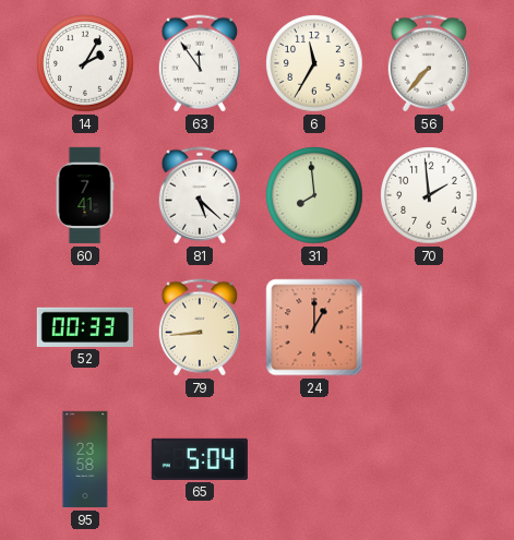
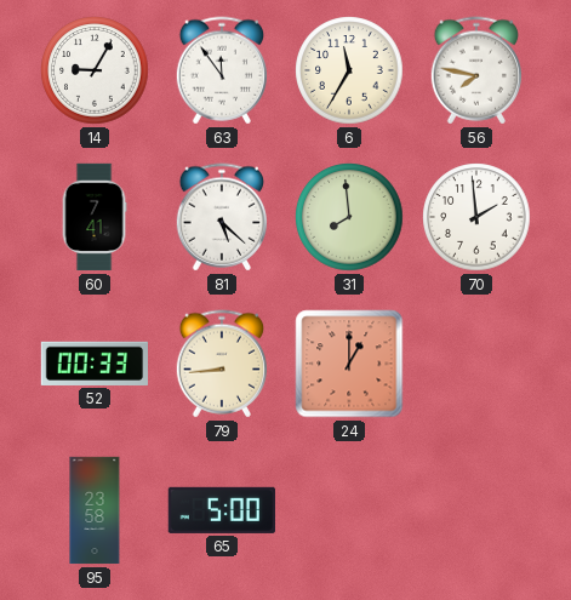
14: 2:05 -> 9:05 (95, 70)
56: 7:37 -> 7:47 (475, 70)
65: 5:04 -> 5:00 (222, 510)
